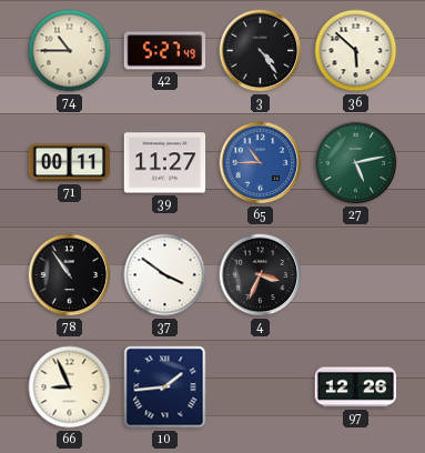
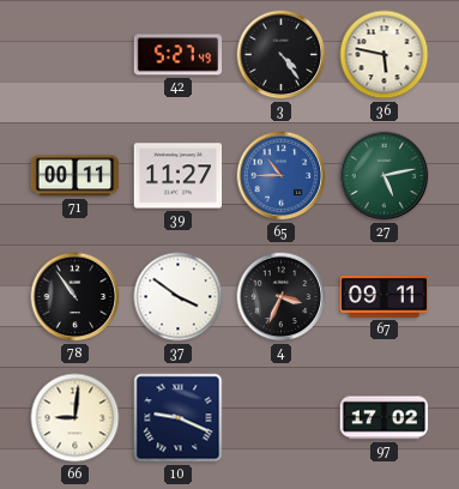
74: 10:45 -> none (70, 51)
36: 5:52 -> 5:47 (385, 55)
67: none -> 09:11 (385, 297)
66: 8:56 -> 9:01 (76, 418)
10: 1:44 -> 9:19 (179, 418)
97: 12:26 -> 17:02 (385, 418)
